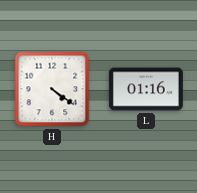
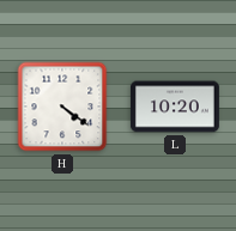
L: 01:16 -> 10:20 (175, 107)
